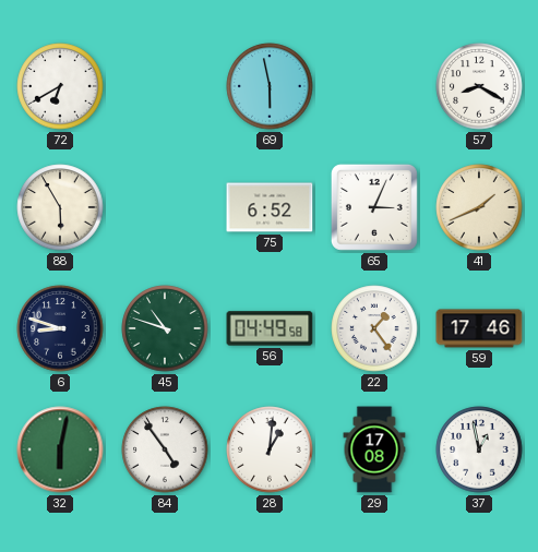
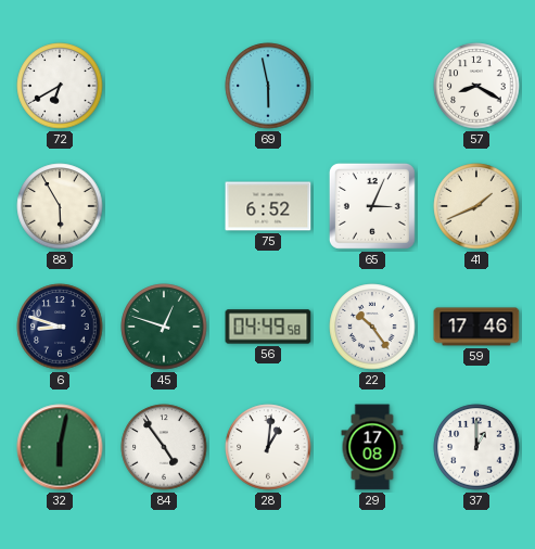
45: 10:48 -> 12:48 (164, 327)
22: 1:24 -> 10:24 (372, 327)
37: 12:58 -> 1:00 (476, 447)
